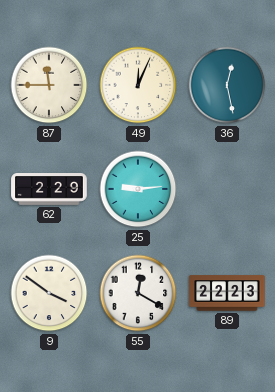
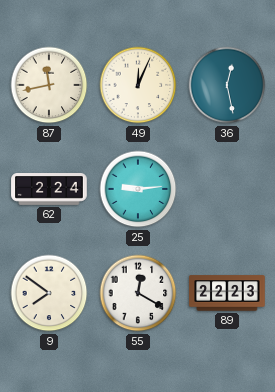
87: 11:45 -> 11:43 (49, 85)
62: 2:29 -> 2:24 (49, 190)
9: 3:51 -> 7:51 (49, 293)
